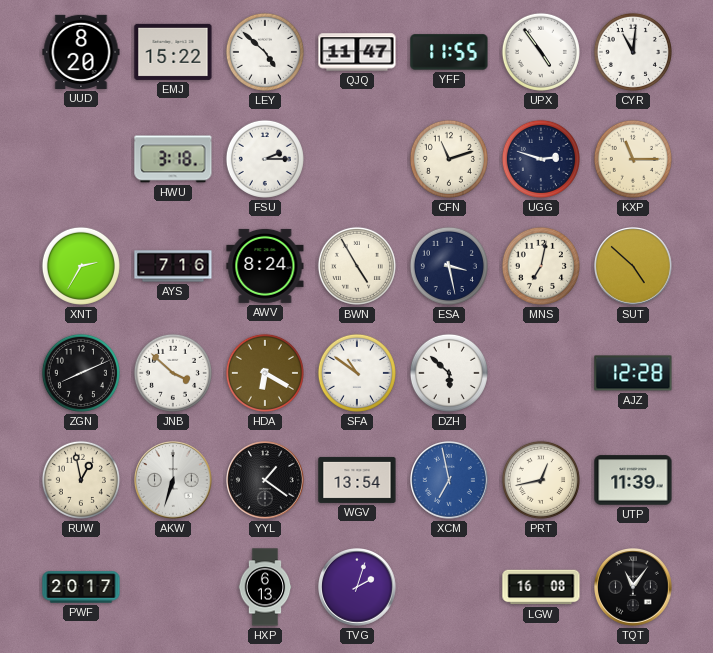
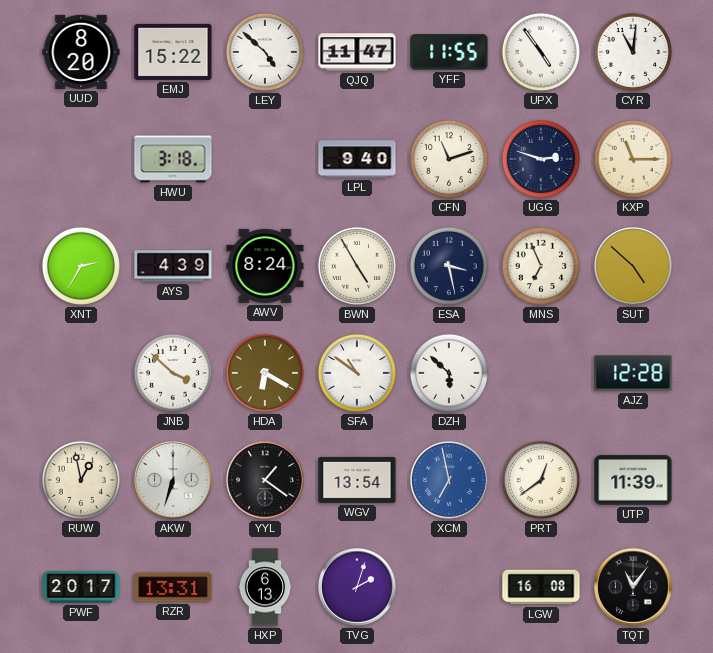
FSU: 2:15 -> none (265, 159)
LPL: none -> 9:40 (357, 159)
AYS: 7:16 -> 4:39 (173, 266)
MNS: 7:02 -> 6:56 (541, 266)
ZGN: 8:11 -> none (81, 373)
PRT: 12:43 -> 12:39 (541, 480)
RZR: none -> 13:31 (173, 587)
